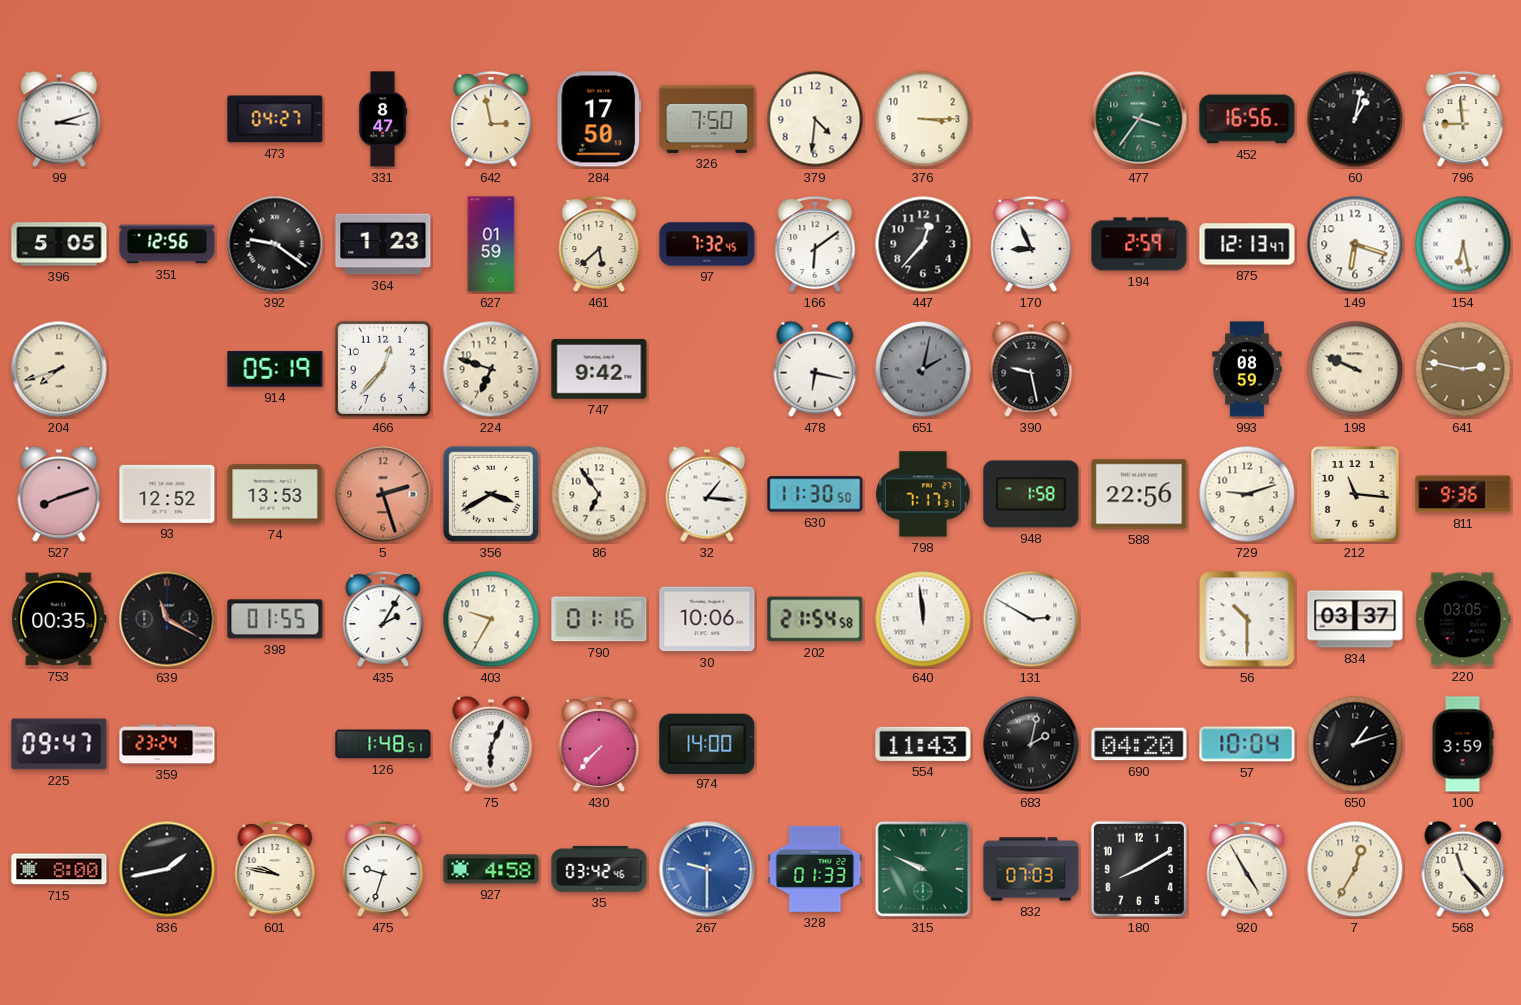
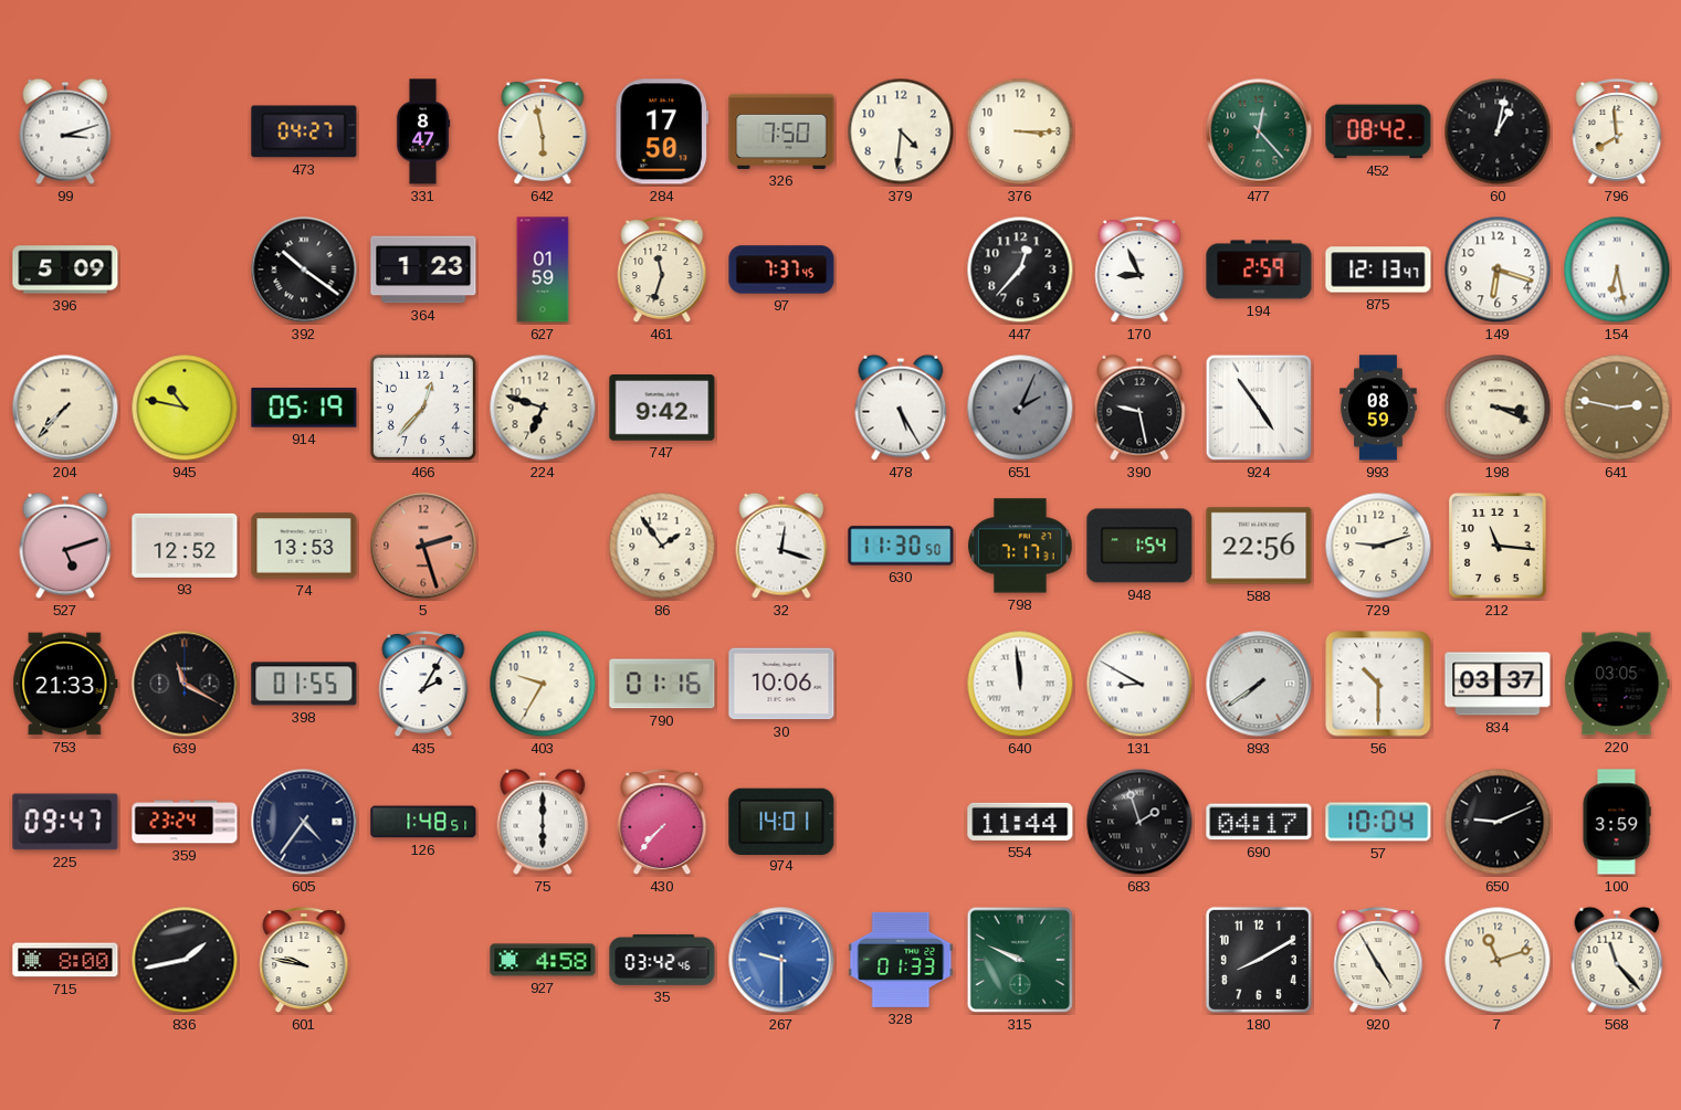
642: 2:58 -> 5:58 (543, 131)
477: 3:36 -> 12:23 (1259, 131)
452: 16:56 -> 08:42 (1378, 131)
796: 8:59 -> 7:59 (1617, 131)
396: 5:05 -> 5:09 (65, 269)
351: 12:56 -> none (167, 244)
392: 9:21 -> 10:21 (304, 269)
461: 5:38 -> 11:33 (662, 269)
97: 7:32 -> 7:37 (781, 269)
166: 6:09 -> none (815, 244)
204: 7:42 -> 7:37 (65, 408)
945: none -> 10:47 (185, 408)
478: 6:17 -> 5:25 (901, 408)
651: 2:02 -> 2:04 (1020, 408)
924: none -> 4:54 (1259, 408)
198: 9:49 -> 3:19 (1498, 408)
527: 8:12 -> 5:12 (65, 546)
356: 3:40 -> none (491, 494)
86: 6:54 -> 1:54 (662, 546)
32: 1:16 -> 12:18 (781, 546)
948: 1:58 -> 1:54 (1139, 546)
811: 9:36 -> none (1463, 494)
753: 00:35 -> 21:33 (65, 684)
202: 21:54 -> none (815, 619)
131: 2:50 -> 8:50 (1139, 684)
893: none -> 7:39 (1259, 684)
605: none -> 4:36 (304, 822)
75: 6:04 -> 6:00 (543, 822)
974: 14:00 -> 14:01 (781, 821)
554: 11:43 -> 11:44 (1020, 822)
683: 2:02 -> 1:57 (1139, 822)
690: 04:20 -> 04:17 (1259, 822)
650: 1:12 -> 9:11 (1498, 822)
475: 9:33 -> none (383, 869)
832: 07:03 -> none (1031, 869)
7: 12:35 -> 11:12 (1498, 960)
